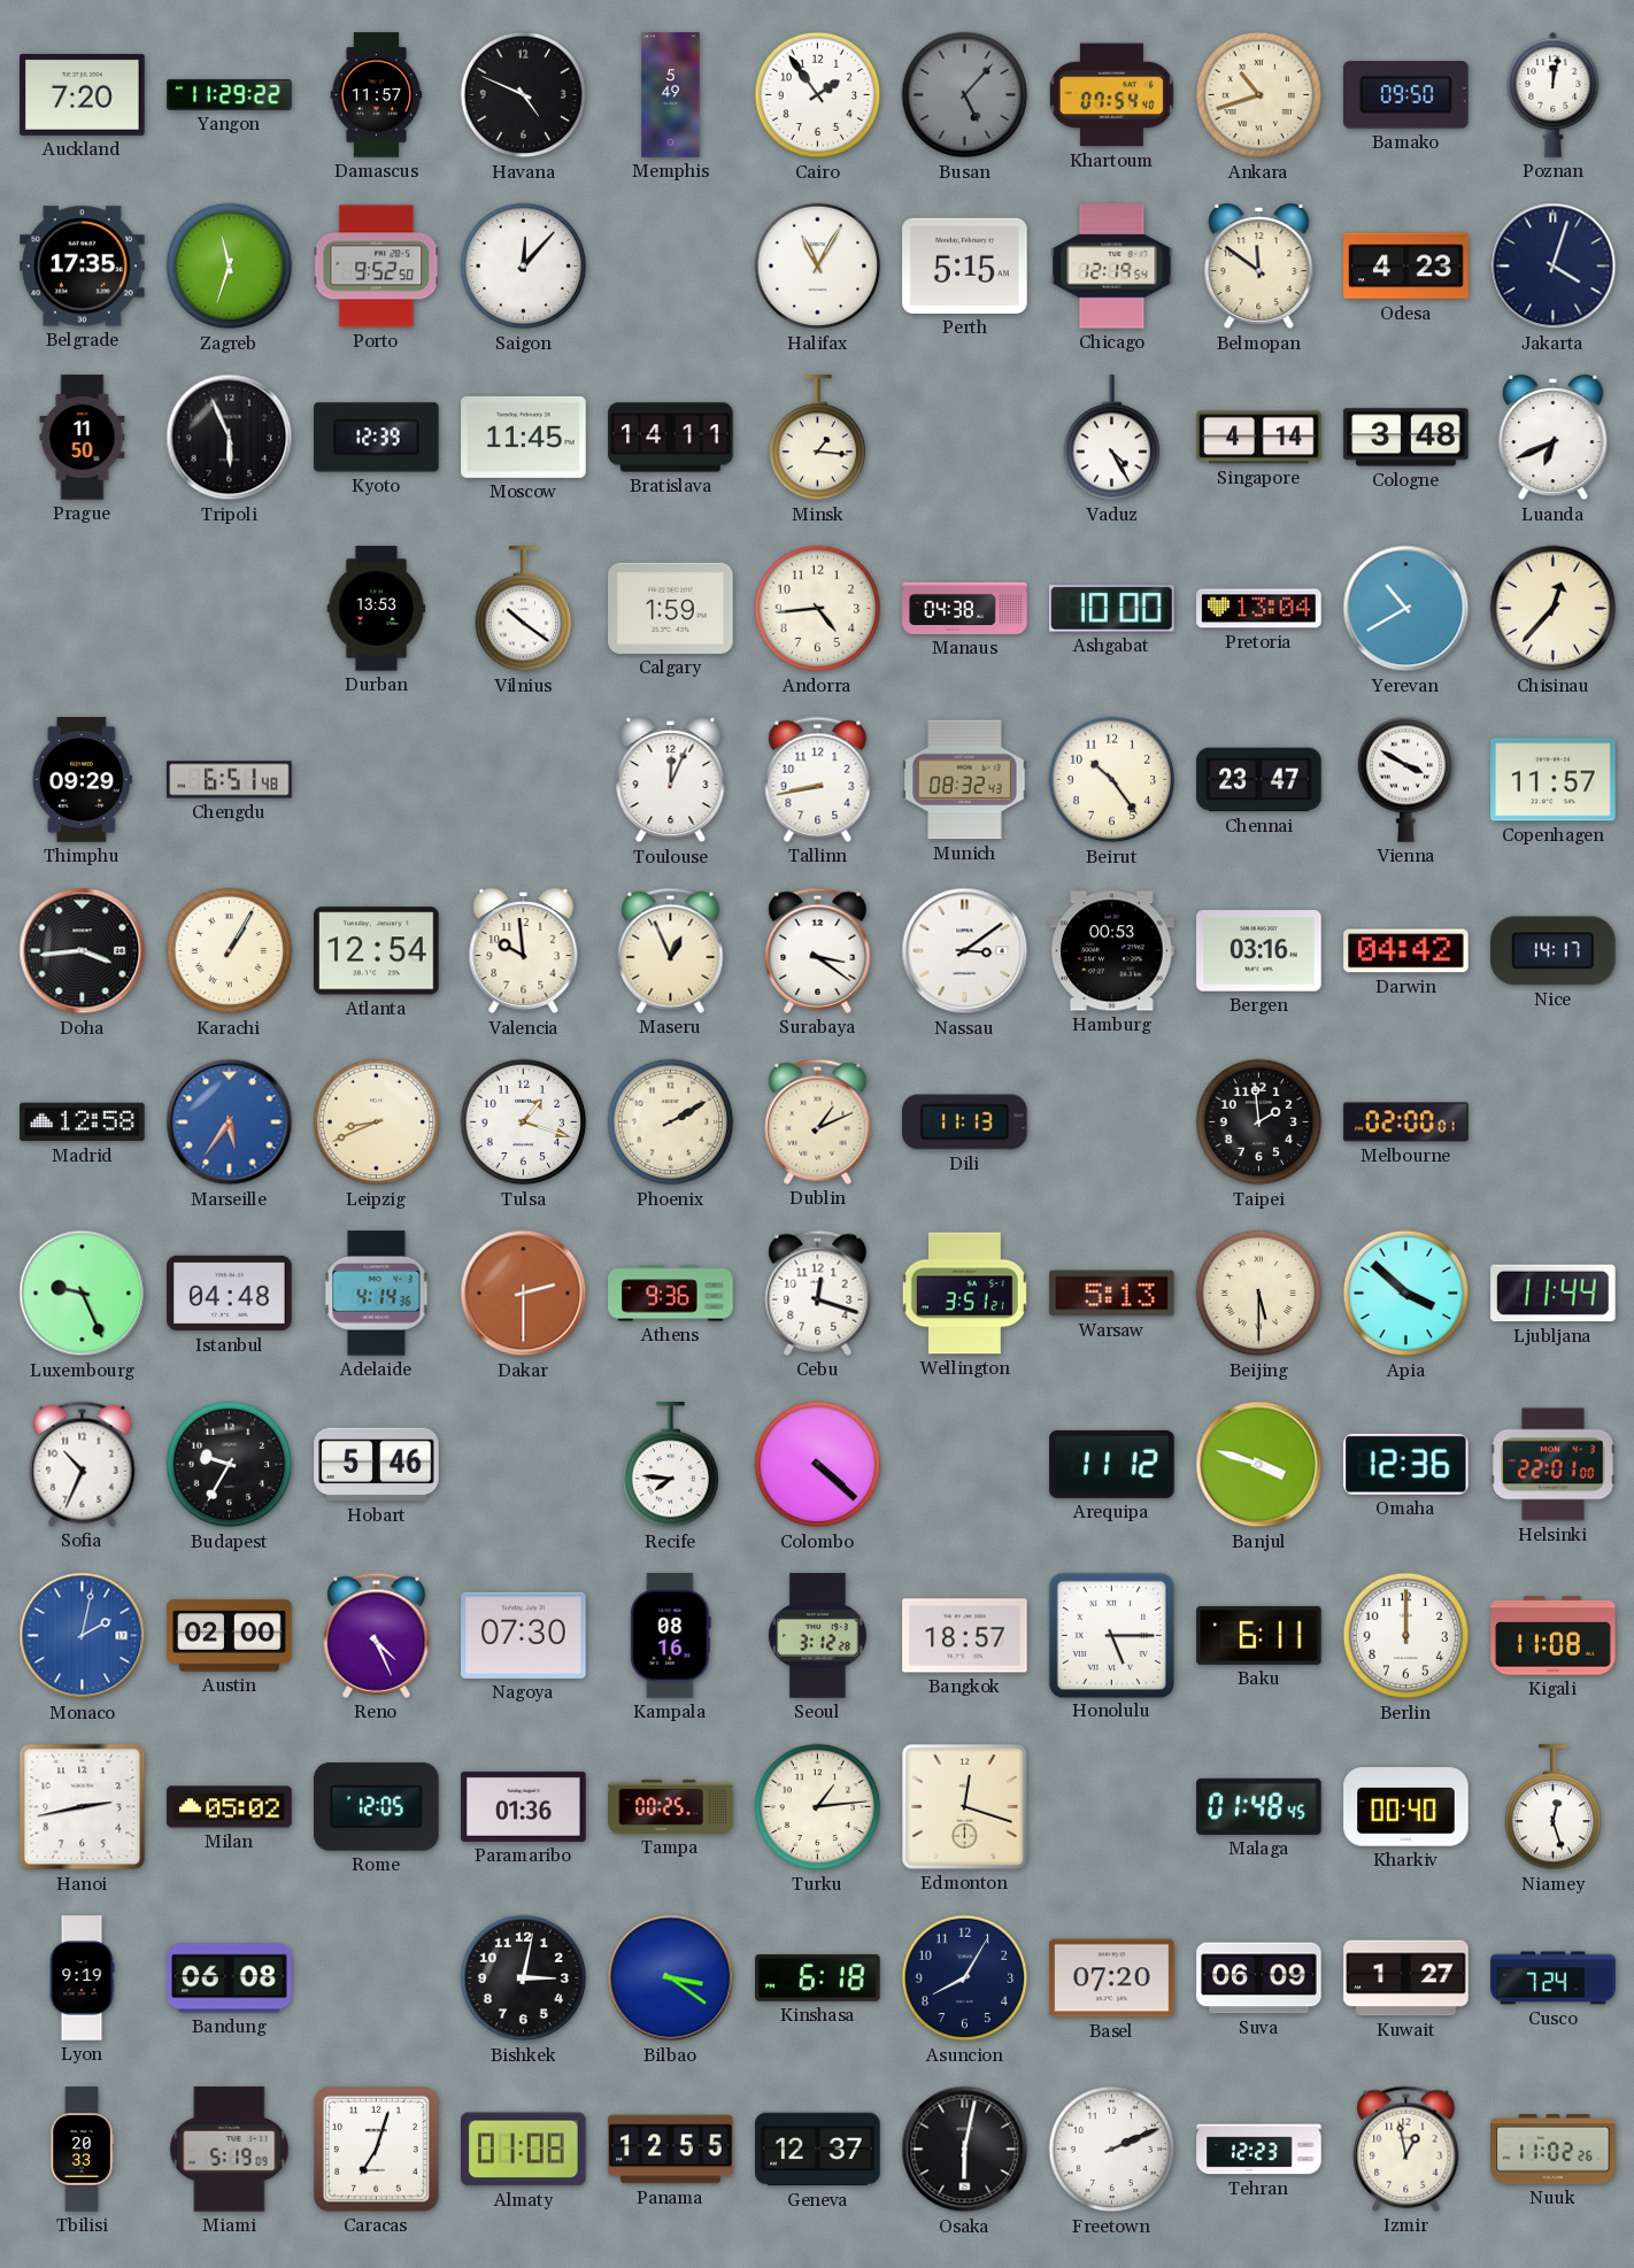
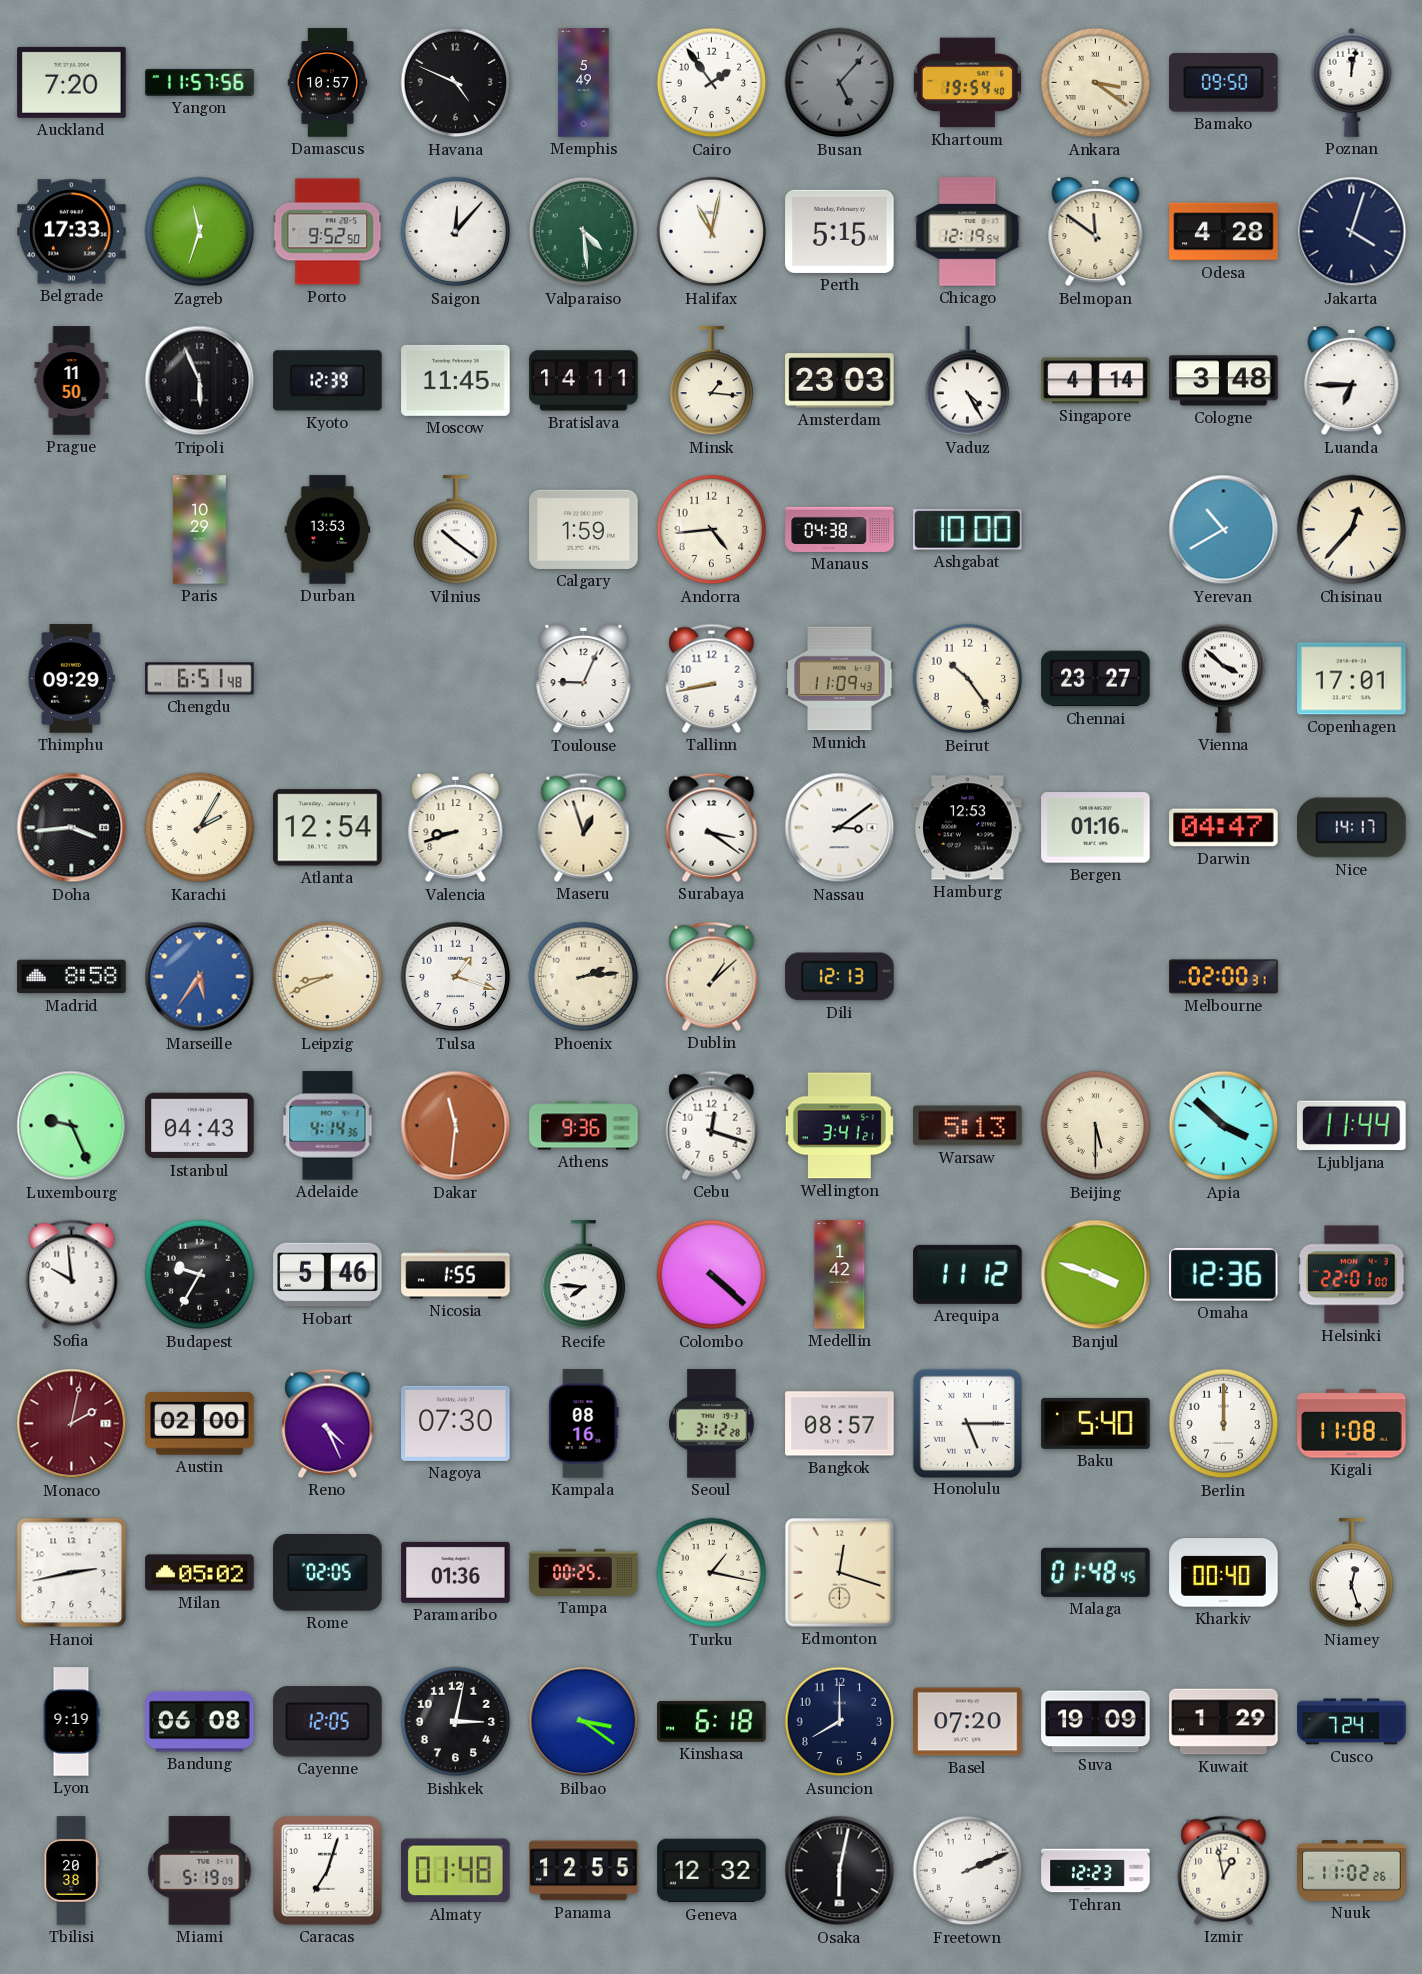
Yangon: 11:29 -> 11:57 (200, 82)
Damascus: 11:57 -> 10:57 (328, 83)
Khartoum: 07:54 -> 19:54 (967, 83)
Ankara: 10:42 -> 3:21 (1096, 83)
Belgrade: 17:35 -> 17:33 (72, 232)
Valparaiso: none -> 4:29 (584, 232)
Halifax: 11:05 -> 11:02 (712, 232)
Odesa: 4:23 -> 4:28 (1224, 232)
Amsterdam: none -> 23:03 (840, 381)
Luanda: 6:41 -> 6:45 (1352, 381)
Paris: none -> 10:29 (199, 530)
Pretoria: 13:04 -> none (1259, 609)
Toulouse: 12:04 -> 9:04 (584, 679)
Munich: 08:32 -> 11:09 (840, 679)
Chennai: 23:47 -> 23:27 (1096, 679)
Vienna: 3:50 -> 3:52 (1224, 678)
Copenhagen: 11:57 -> 17:01 (1352, 679)
Karachi: 1:05 -> 2:05 (200, 828)
Valencia: 9:59 -> 8:42 (456, 828)
Maseru: 12:56 -> 12:57 (584, 827)
Hamburg: 00:53 -> 12:53 (968, 828)
Bergen: 03:16 -> 01:16 (1096, 828)
Darwin: 04:42 -> 04:47 (1224, 828)
Madrid: 12:58 -> 8:58 (72, 977)
Phoenix: 2:10 -> 2:14 (584, 977)
Dublin: 1:11 -> 1:08 (712, 976)
Dili: 11:13 -> 12:13 (840, 977)
Taipei: 1:59 -> none (1259, 1123)
Melbourne: 02:00:01 -> 02:00:31 (1224, 977)
Istanbul: 04:48 -> 04:43 (200, 1126)
Dakar: 2:30 -> 11:31 (456, 1126)
Wellington: 3:51 -> 3:41 (839, 1126)
Sofia: 10:34 -> 9:59 (72, 1274)
Nicosia: none -> 1:55 (456, 1275)
Medellin: none -> 1:42 (840, 1275)
Monaco dial: blue -> burgundy (72, 1424)
Bangkok: 18:57 -> 08:57 (840, 1424)
Baku: 6:11 -> 5:40 (1096, 1423)
Rome: 12:05 -> 02:05 (328, 1572)
Turku: 1:14 -> 1:17 (712, 1573)
Cayenne: none -> 12:05 (328, 1722)
Asuncion: 8:05 -> 8:00 (840, 1722)
Suva: 06:09 -> 19:09 (1096, 1722)
Kuwait: 1:27 -> 1:29 (1224, 1722)
Tbilisi: 20:33 -> 20:38 (71, 1871)
Almaty: 01:08 -> 01:48 (456, 1871)
Geneva: 12:37 -> 12:32 (712, 1871)
